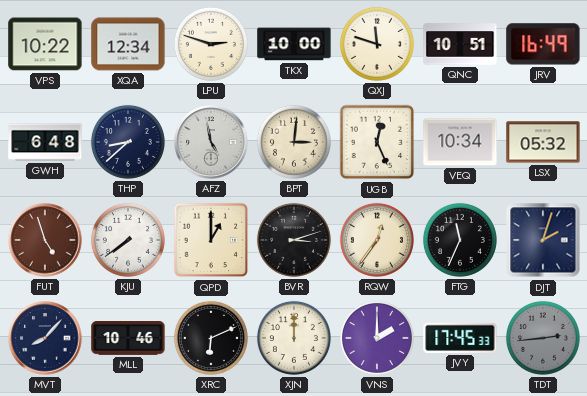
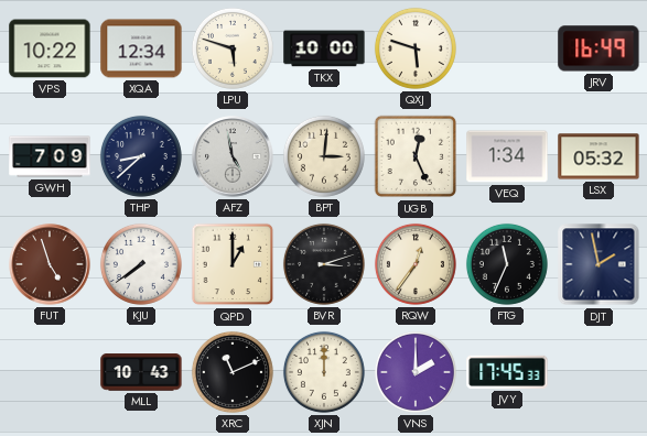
LPU: 2:48 -> 5:48 (233, 48)
QXJ: 11:48 -> 5:48 (416, 48)
QNC: 10:51 -> none (460, 44)
GWH: 6:48 -> 7:09 (50, 156)
VEQ: 10:34 -> 1:34 (507, 156)
DJT: 2:03 -> 1:58 (599, 264)
MVT: 8:07 -> none (45, 338)
MLL: 10:46 -> 10:43 (141, 372)
XRC: 6:11 -> 11:11 (233, 372)
TDT: 2:44 -> none (543, 338)
